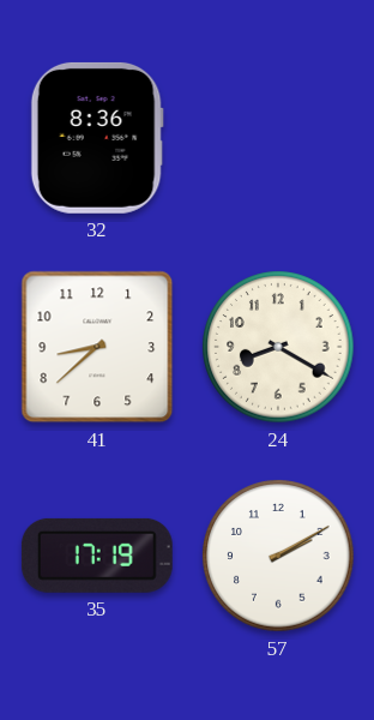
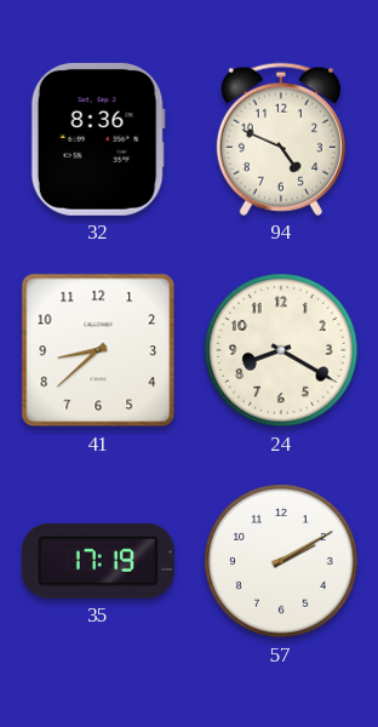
94: none -> 4:49 (281, 139)
